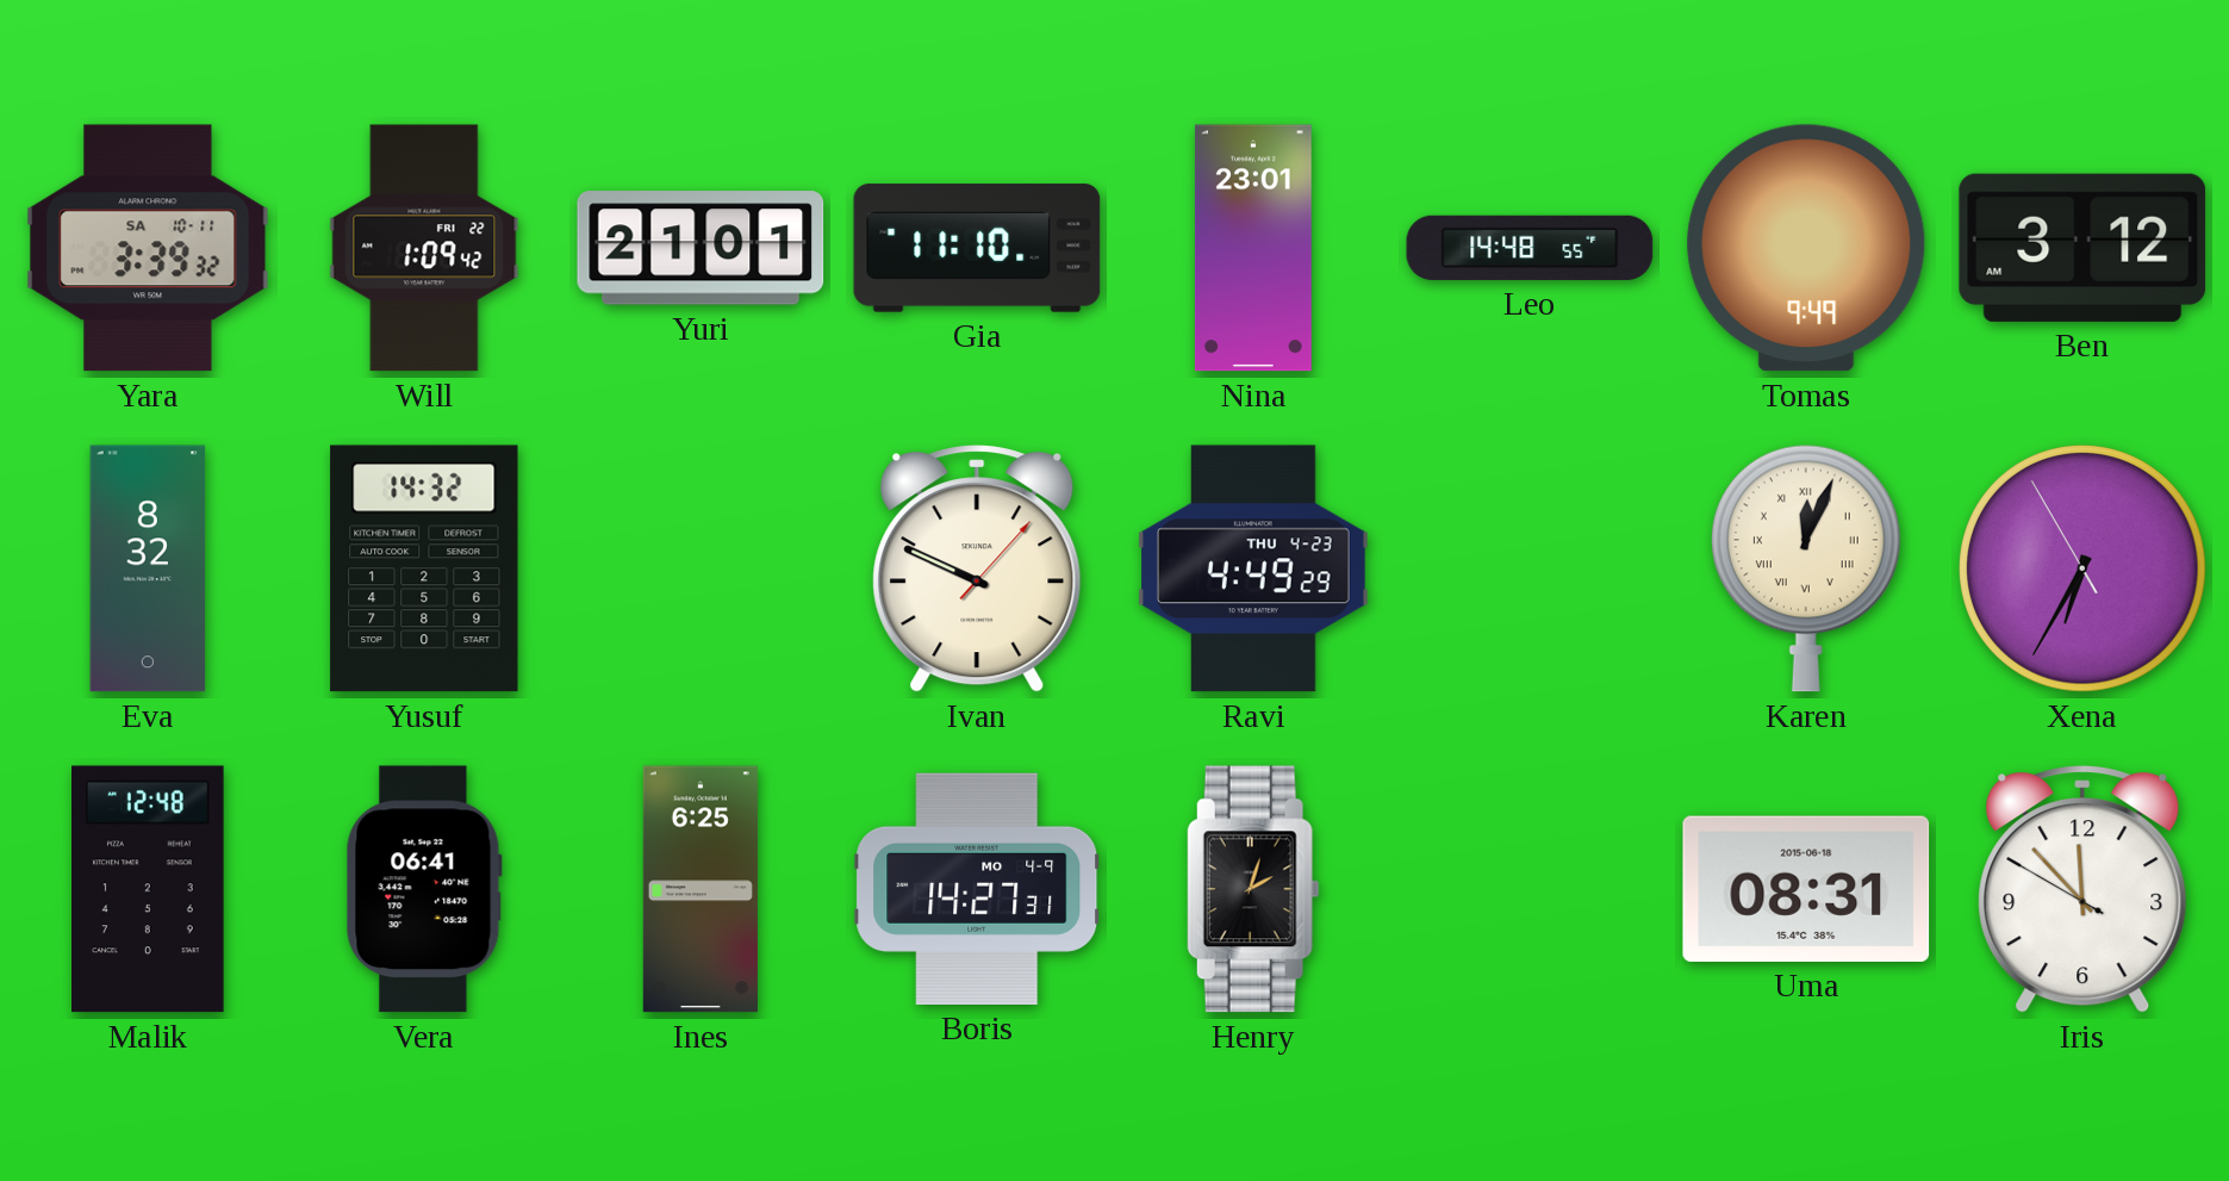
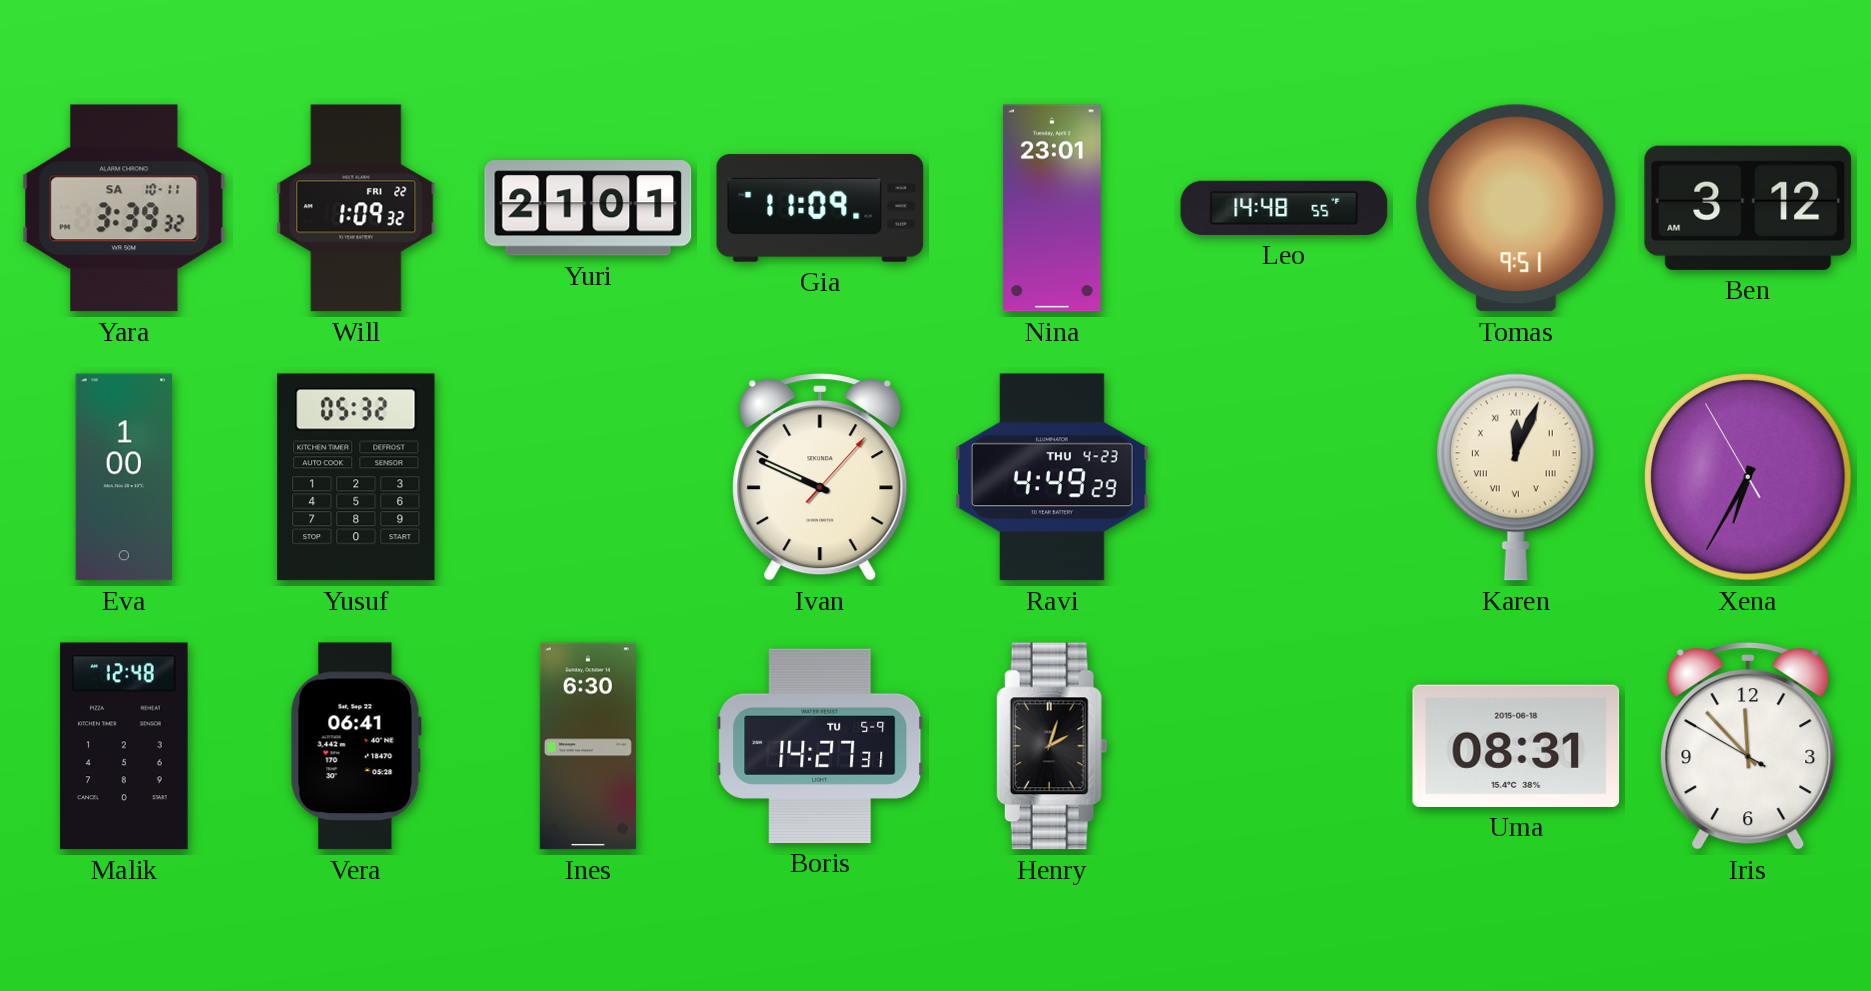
Will: 1:09:42 -> 1:09:32 (356, 208)
Gia: 11:10 -> 11:09 (820, 208)
Tomas: 9:49 -> 9:51 (1516, 208)
Eva: 8:32 -> 1:00 (124, 477)
Yusuf: 14:32 -> 05:32 (356, 477)
Ines: 6:25 -> 6:30 (588, 746)
Boris date: MO 4-9 -> TU 5-9 (820, 746)
